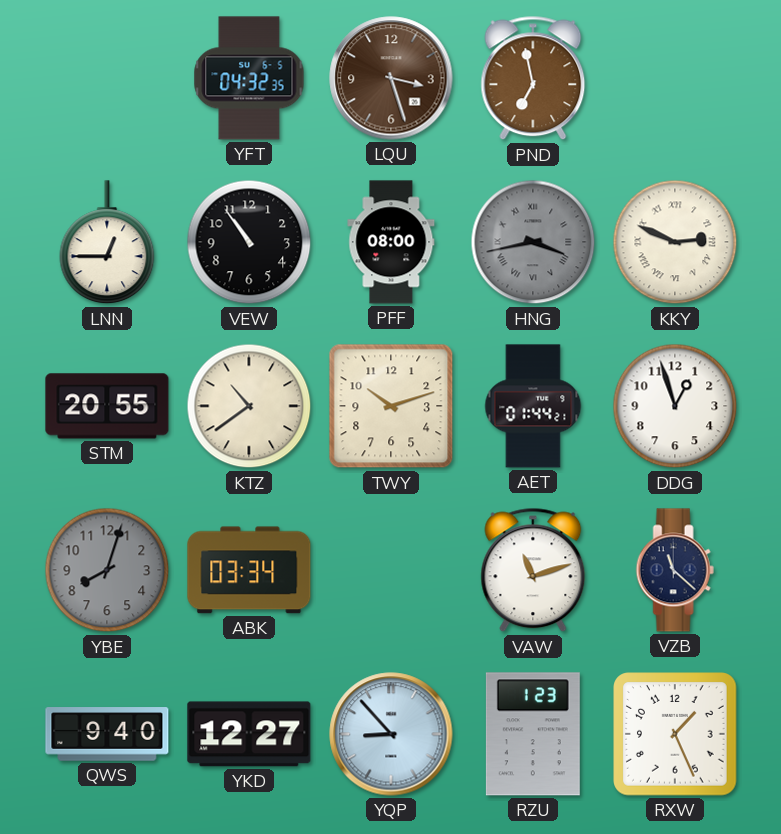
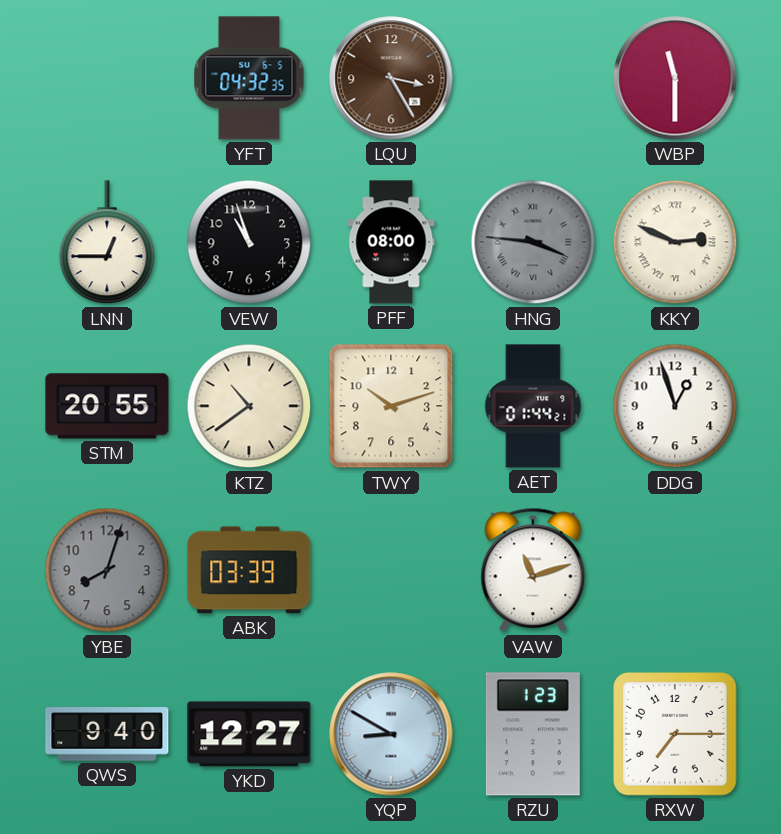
LQU: 3:27 -> 3:25 (391, 78)
PND: 6:58 -> none (533, 78)
WBP: none -> 11:30 (675, 78)
VEW: 10:54 -> 10:57 (249, 242)
HNG: 3:43 -> 3:46 (533, 242)
ABK: 03:34 -> 03:39 (249, 570)
VZB: 11:22 -> none (675, 570)
YQP: 8:53 -> 8:50 (391, 734)
RXW: 1:26 -> 7:15 (675, 734)
